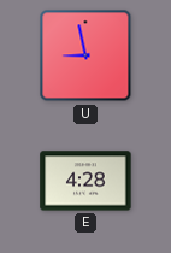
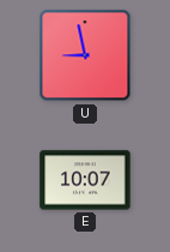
E: 4:28 -> 10:07 (85, 180)
